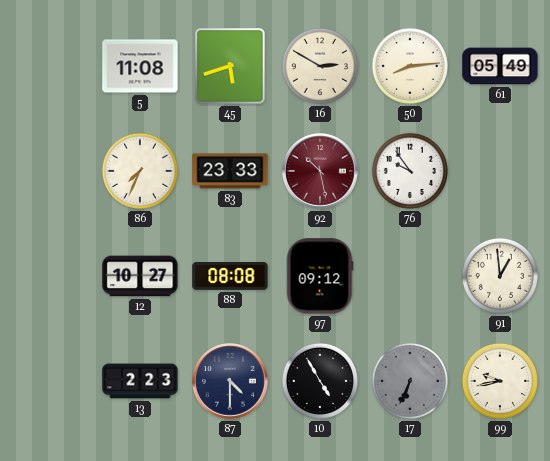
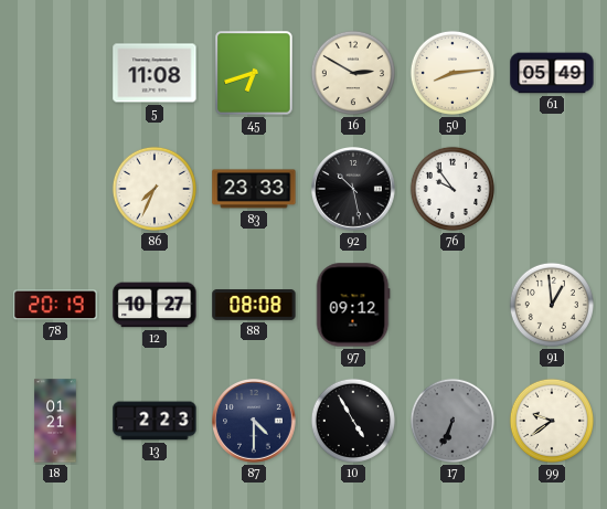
45: 5:42 -> 6:42 (254, 73)
92 dial: burgundy -> black (354, 190)
78: none -> 20:19 (55, 305)
18: none -> 01:21 (55, 421)
99: 9:43 -> 9:39 (552, 421)
